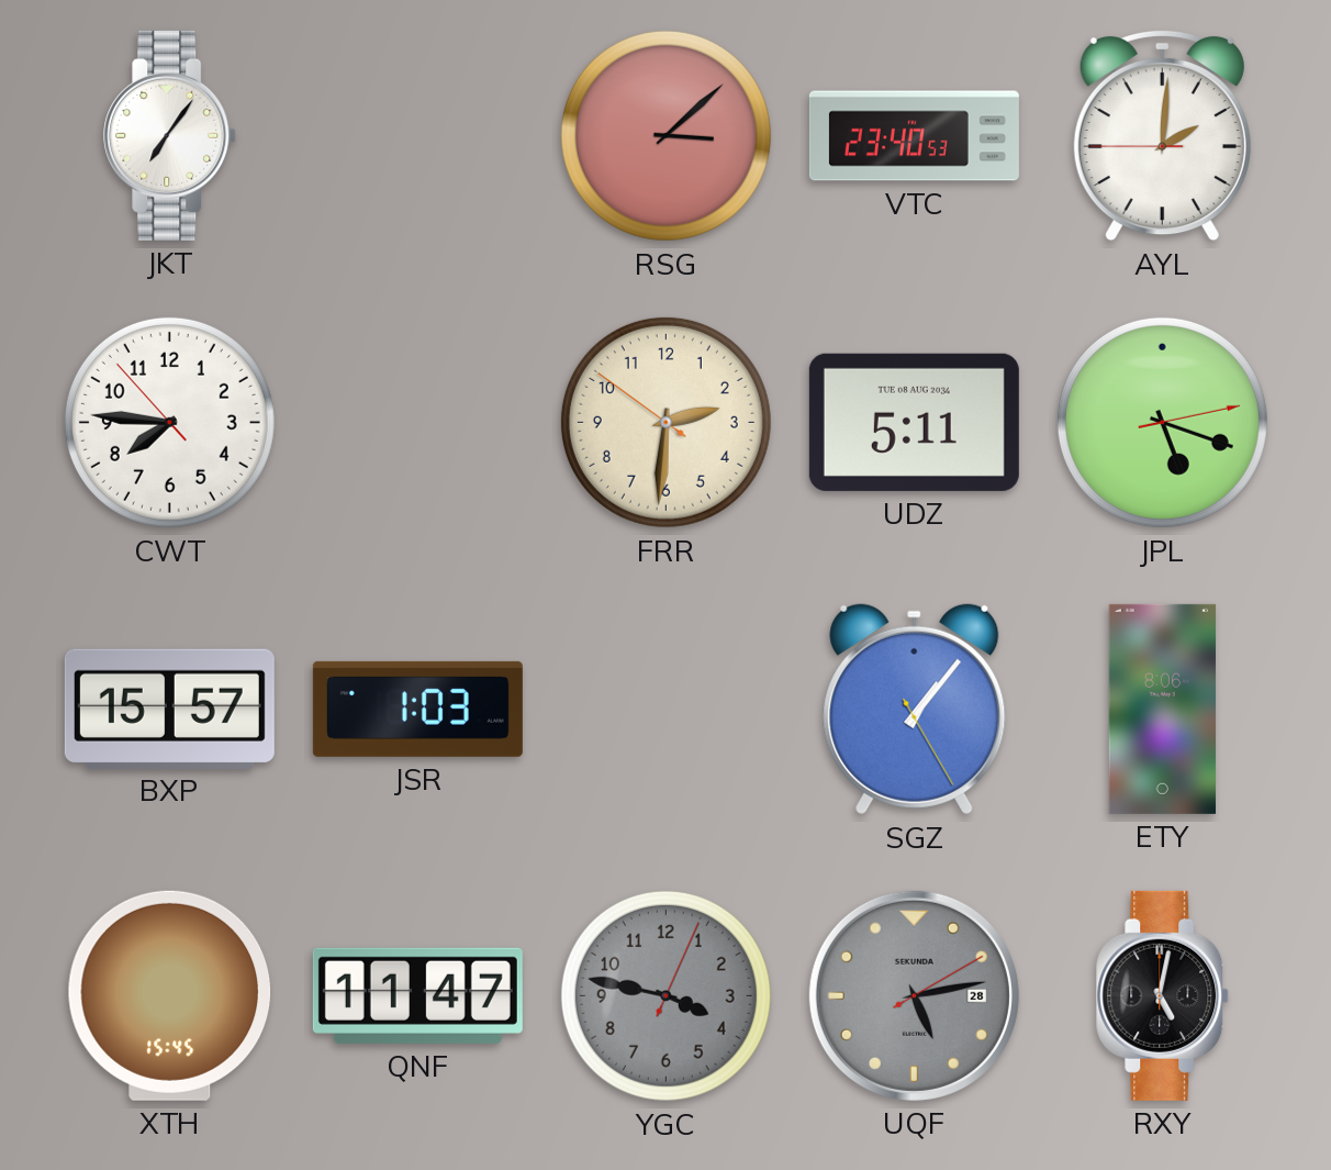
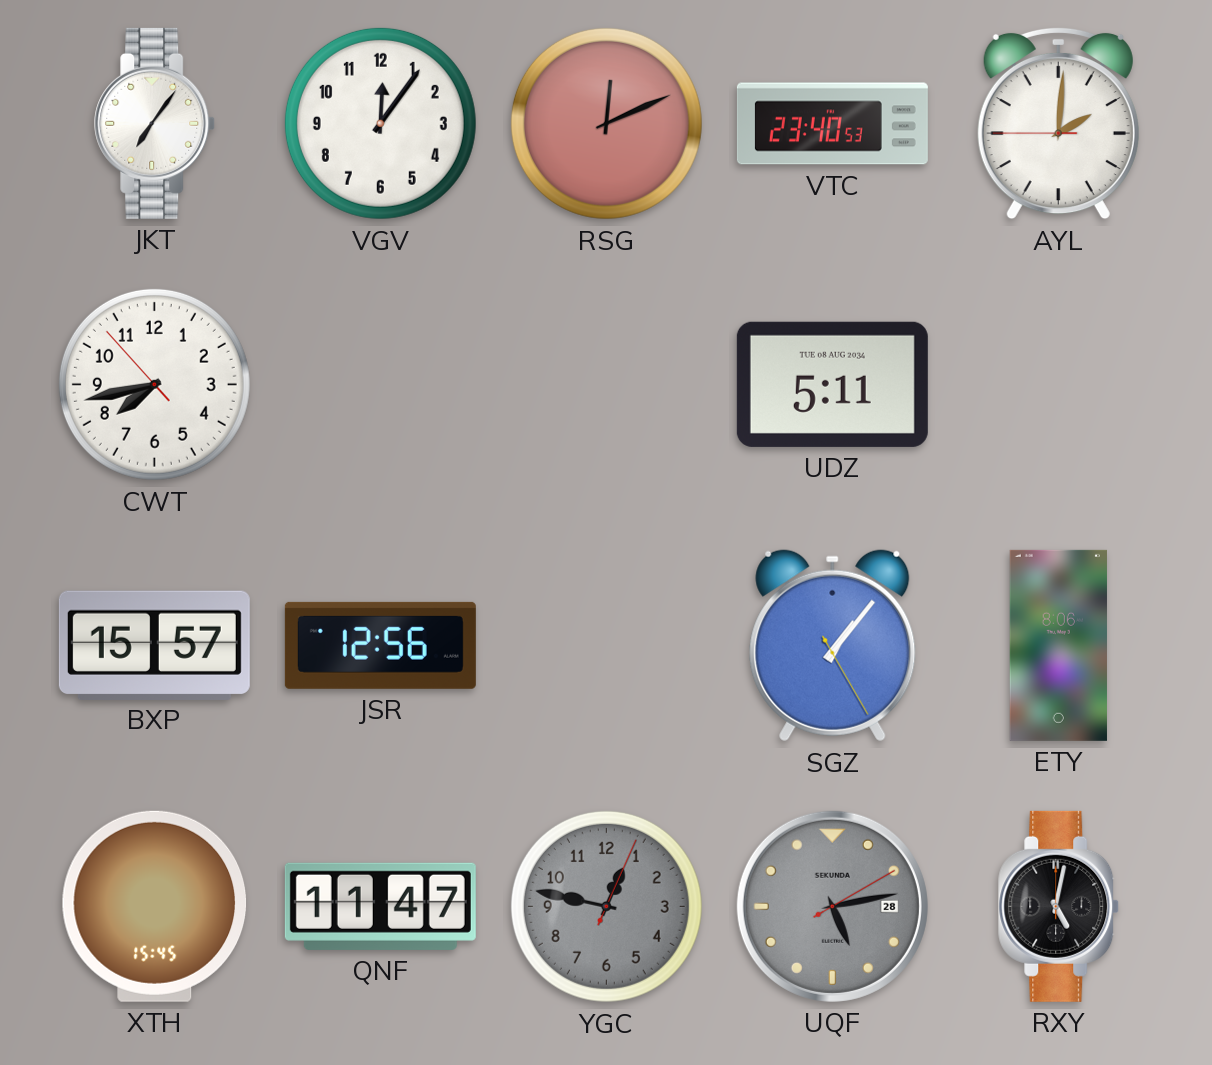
VGV: none -> 12:06 (380, 123)
RSG: 3:08 -> 12:11 (606, 123)
CWT: 7:45 -> 7:42 (154, 384)
FRR: 2:30 -> none (665, 422)
JPL: 5:18 -> none (1162, 422)
JSR: 1:03 -> 12:56 (380, 645)
YGC: 3:47 -> 12:47 (606, 906)
